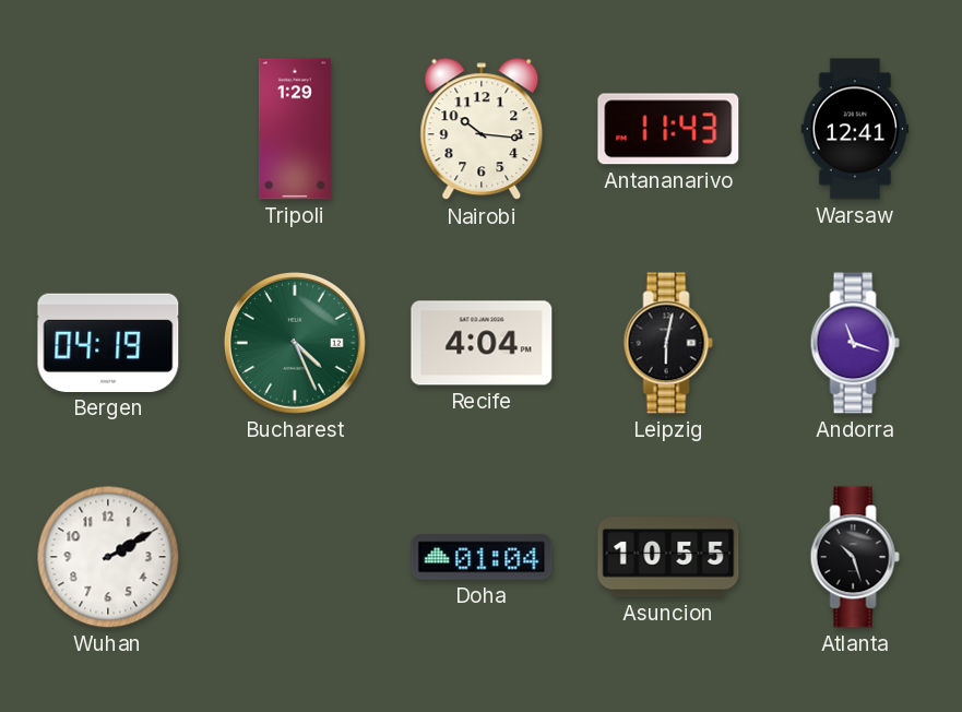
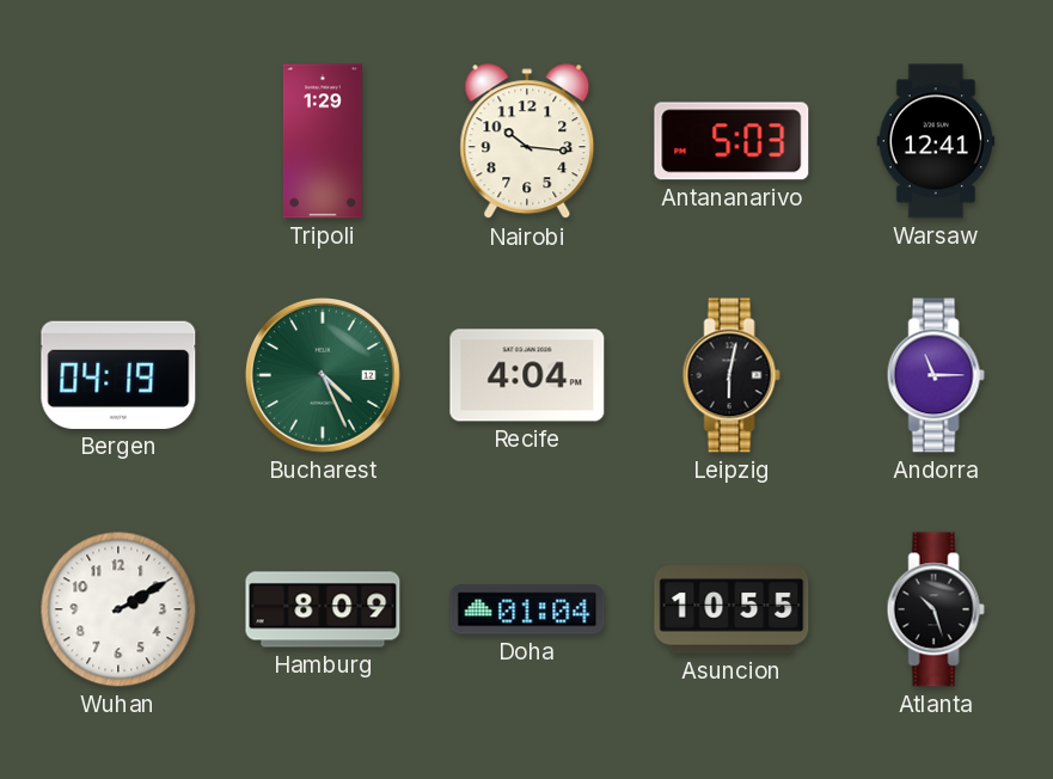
Antananarivo: 11:43 -> 5:03 (731, 141)
Andorra: 11:18 -> 11:15 (936, 375)
Hamburg: none -> 8:09 (323, 609)
